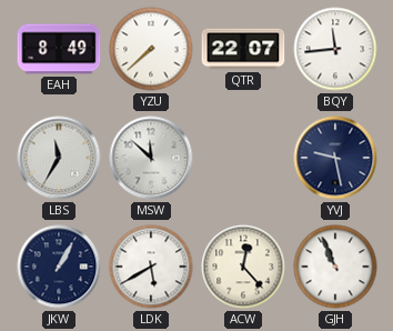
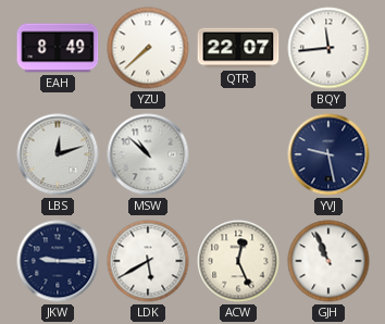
LBS: 11:35 -> 12:12 (58, 154)
MSW: 11:52 -> 10:52 (148, 154)
JKW: 1:05 -> 9:15 (58, 261)
ACW: 12:23 -> 12:26 (238, 261)
